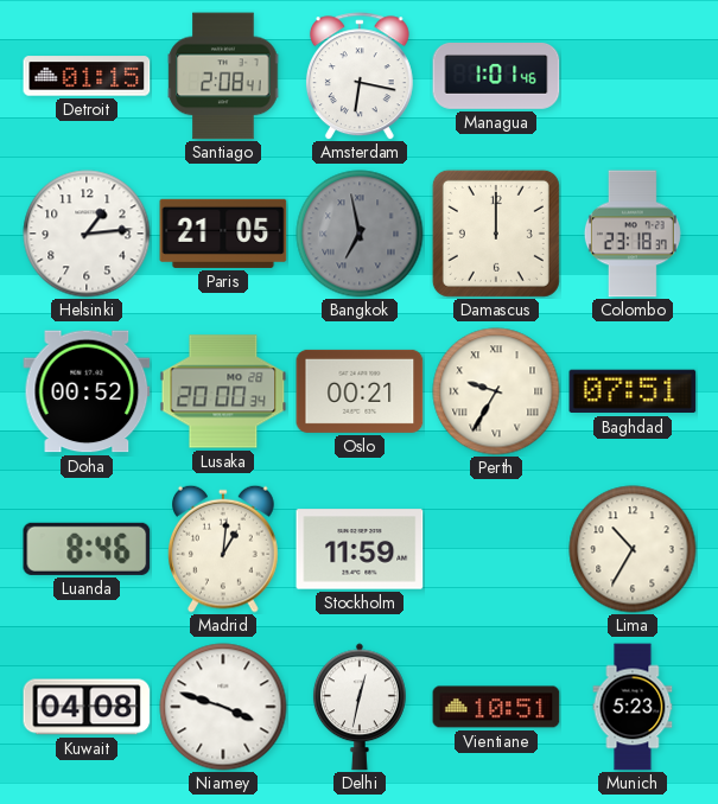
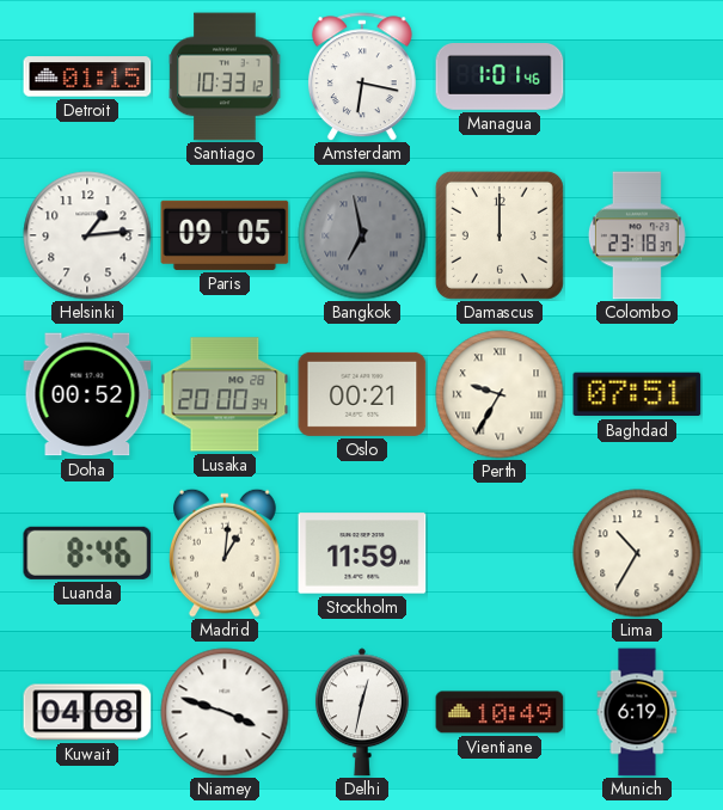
Santiago: 2:08 -> 10:33 (225, 76)
Paris: 21:05 -> 09:05 (225, 235)
Vientiane: 10:51 -> 10:49 (500, 712)
Munich: 5:23 -> 6:19 (637, 712)
